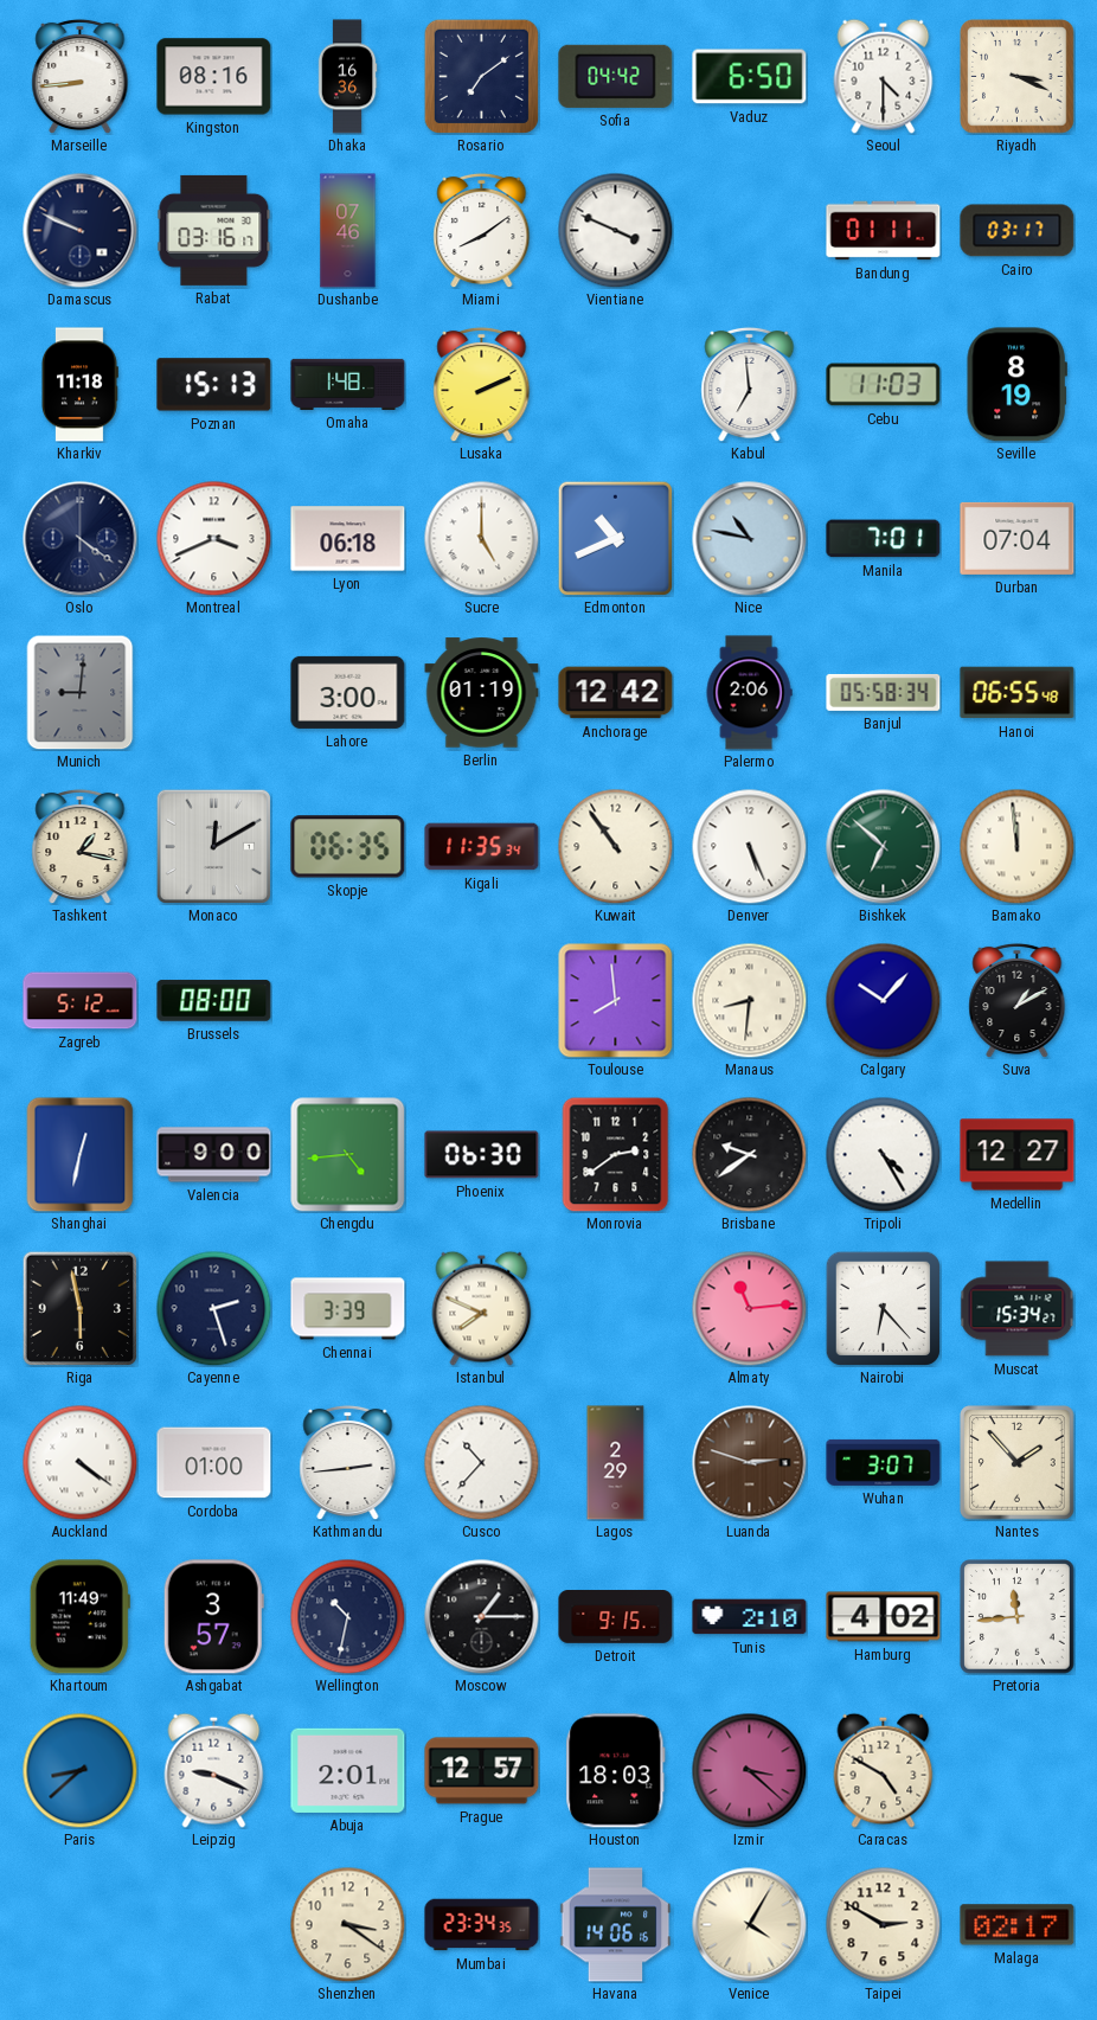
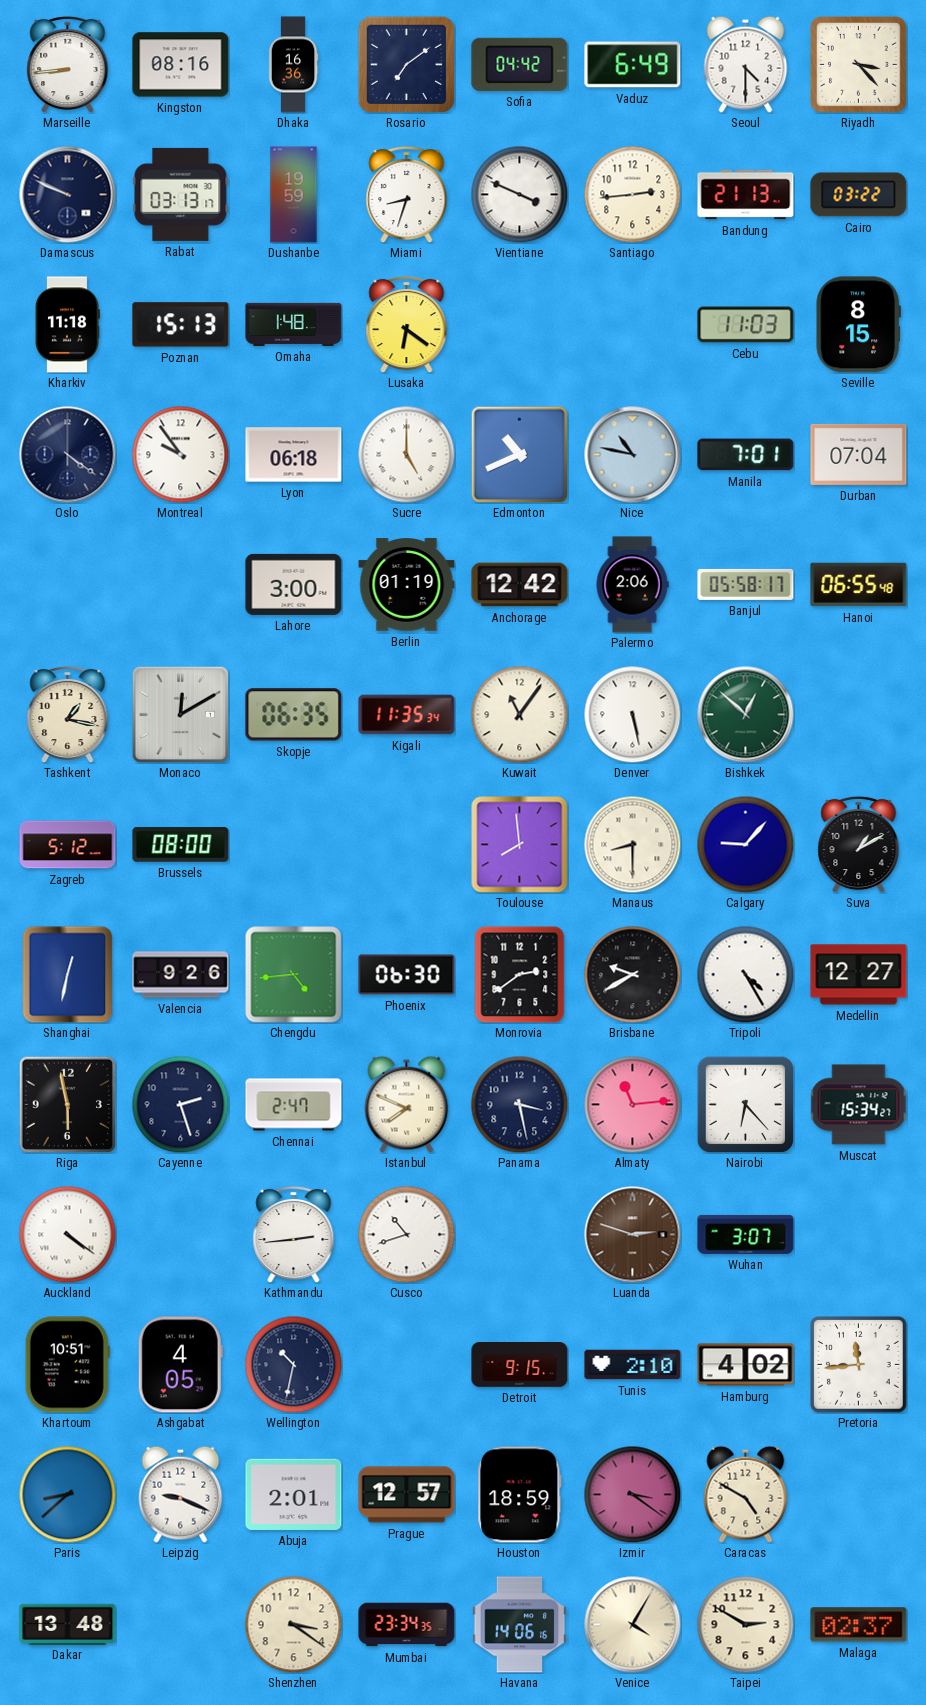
Vaduz: 6:50 -> 6:49 (633, 65)
Riyadh: 3:19 -> 3:23 (859, 65)
Rabat: 03:16 -> 03:13 (181, 194)
Dushanbe: 07:46 -> 19:59 (294, 195)
Miami: 8:09 -> 8:33 (407, 194)
Santiago: none -> 2:44 (632, 194)
Bandung: 01:11 -> 21:13 (746, 195)
Cairo: 03:17 -> 03:22 (859, 195)
Lusaka: 2:11 -> 6:21 (407, 324)
Kabul: 6:59 -> none (750, 384)
Seville: 8:19 -> 8:15 (858, 325)
Montreal: 3:41 -> 9:54 (180, 454)
Munich: 9:01 -> none (81, 692)
Banjul: 05:58:34 -> 05:58:17 (746, 584)
Kuwait: 10:54 -> 11:06 (519, 714)
Denver: 5:26 -> 5:28 (632, 714)
Bishkek: 6:52 -> 12:52 (746, 715)
Bamako: 11:59 -> none (1016, 846)
Manaus: 8:31 -> 8:30 (632, 844)
Calgary: 10:07 -> 9:07 (745, 844)
Valencia: 9:00 -> 9:26 (181, 975)
Brisbane: 9:39 -> 9:40 (632, 974)
Chennai: 3:39 -> 2:47 (294, 1105)
Panama: none -> 3:28 (519, 1104)
Cordoba: 01:00 -> none (214, 1463)
Cusco: 10:37 -> 10:42 (406, 1234)
Lagos: 2:29 -> none (616, 1463)
Nantes: 1:53 -> none (1018, 1463)
Khartoum: 11:49 -> 10:51 (67, 1365)
Ashgabat: 3:57 -> 4:05 (180, 1365)
Moscow: 1:15 -> none (482, 1617)
Houston: 18:03 -> 18:59 (520, 1495)
Izmir: 3:22 -> 3:21 (632, 1494)
Dakar: none -> 13:48 (68, 1624)
Malaga: 02:17 -> 02:37 (859, 1625)
